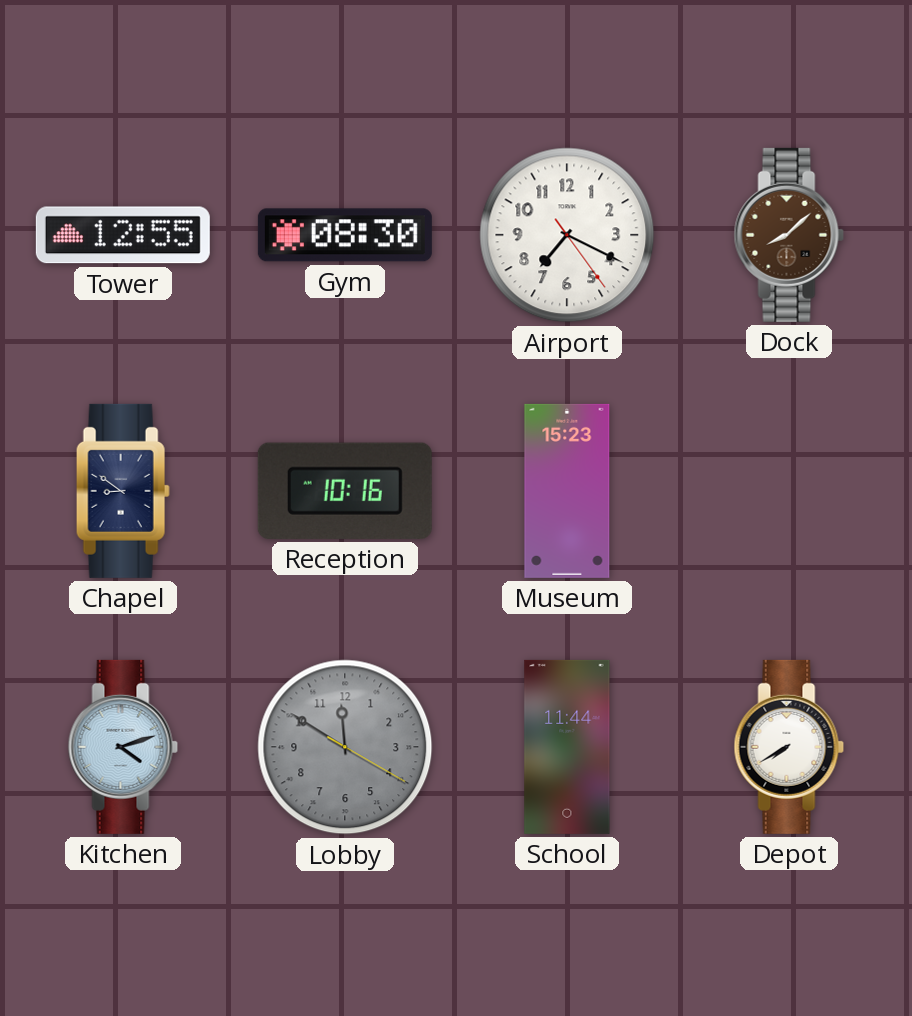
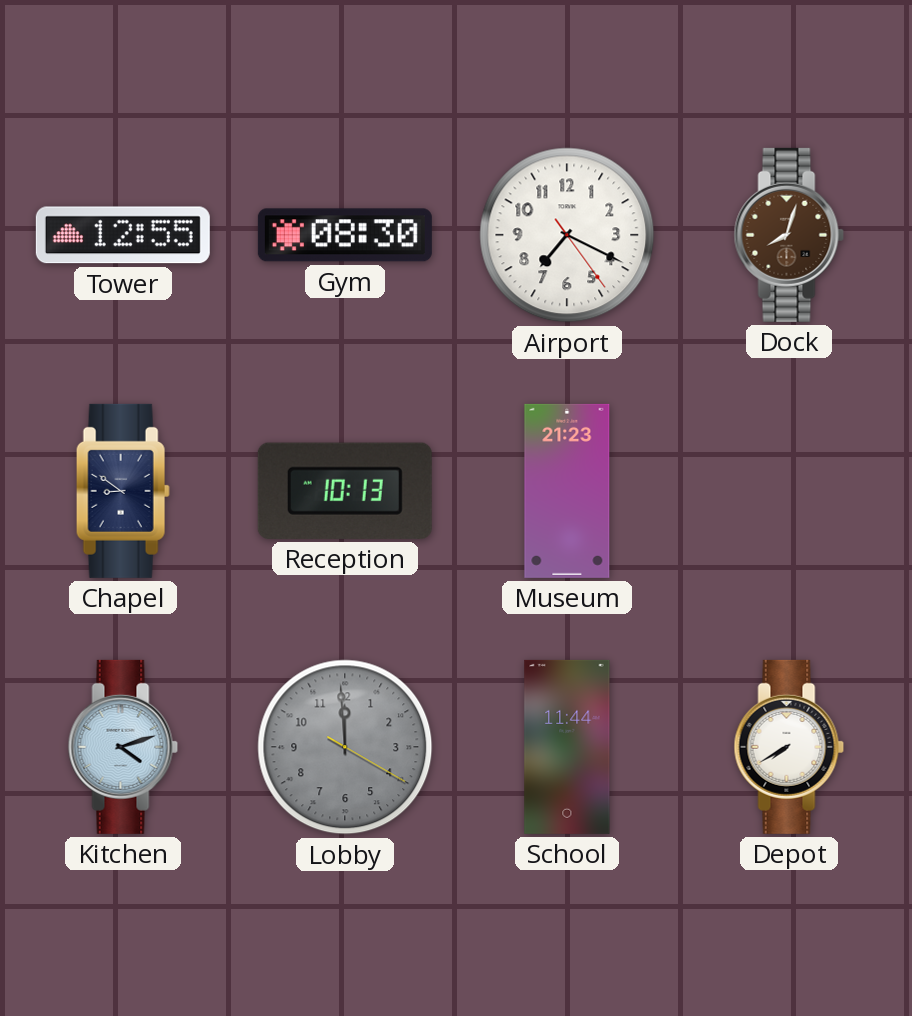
Dock: 8:08 -> 8:03 (789, 235)
Reception: 10:16 -> 10:13 (345, 491)
Museum: 15:23 -> 21:23 (567, 491)
Lobby: 11:50 -> 11:59 (345, 747)
